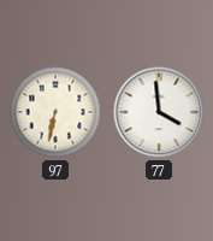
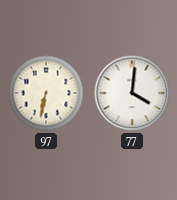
77: 3:59 -> 4:01 (132, 93)
